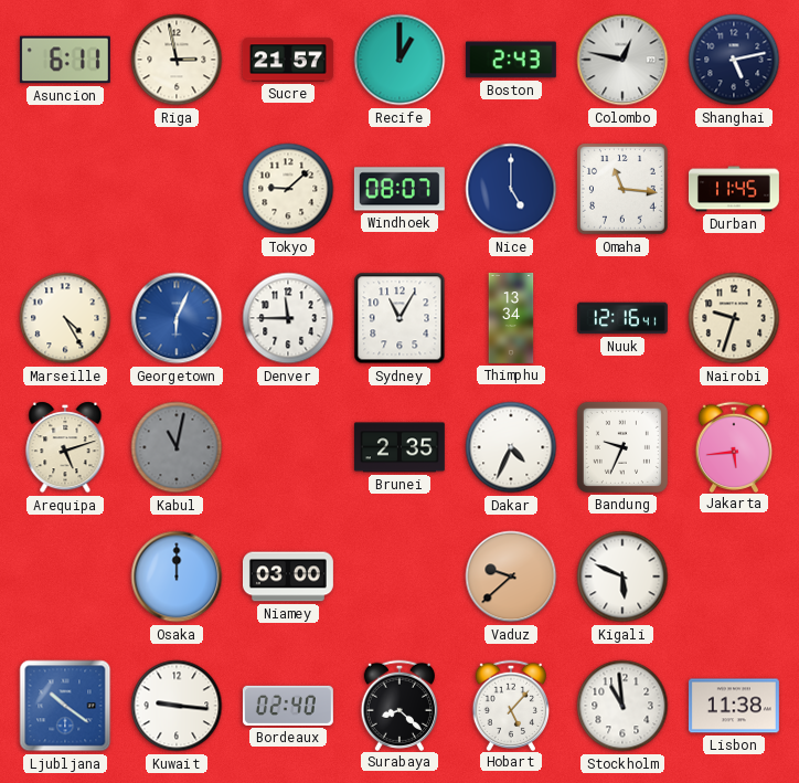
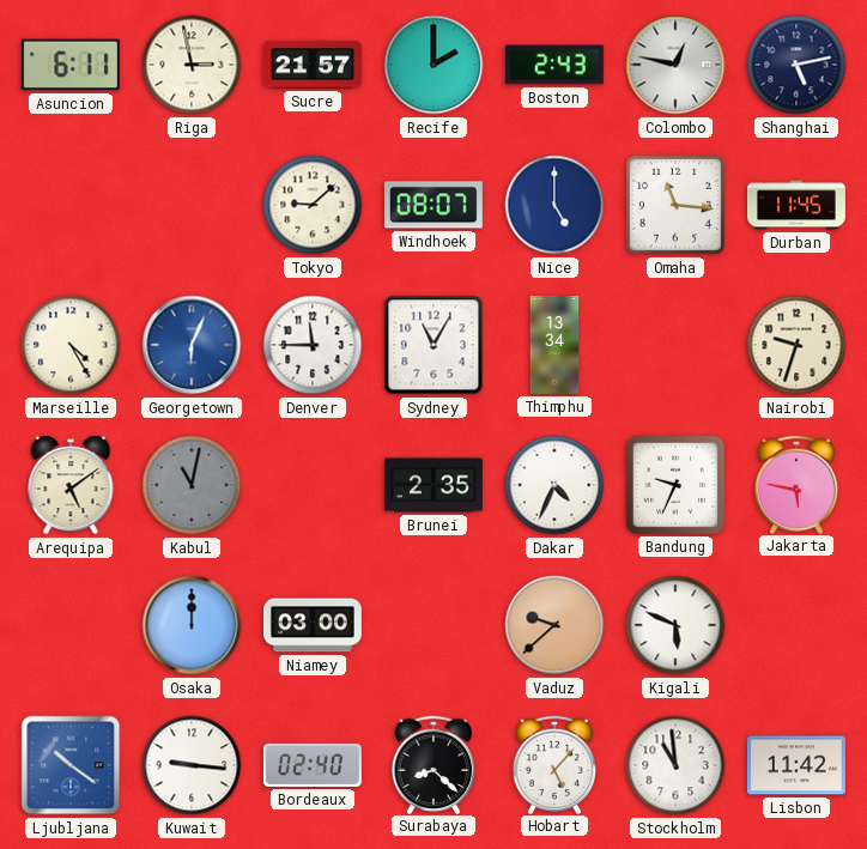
Recife: 1:00 -> 2:00 (433, 65)
Nuuk: 12:16 -> none (622, 318)
Arequipa: 5:12 -> 5:09 (71, 485)
Jakarta: 5:44 -> 5:47 (795, 484)
Lisbon: 11:38 -> 11:42 (796, 765)
